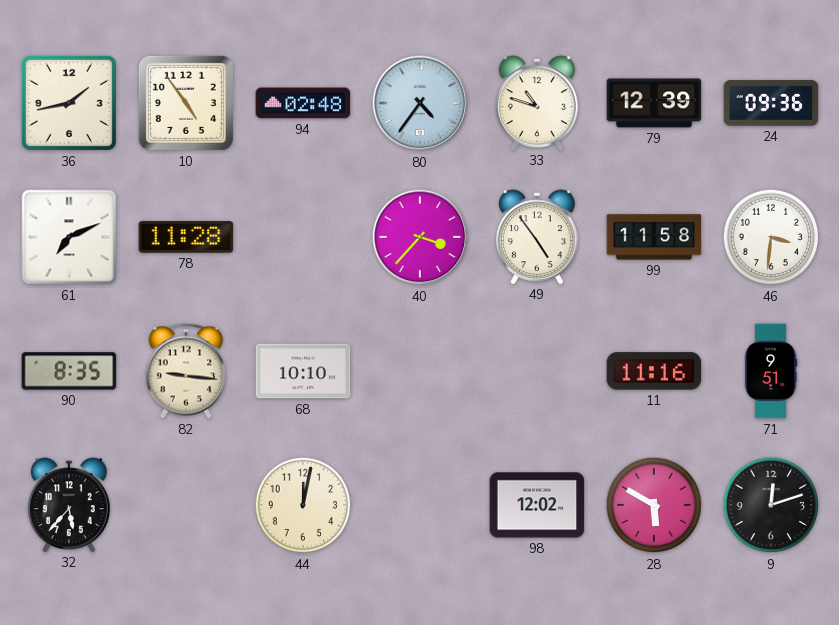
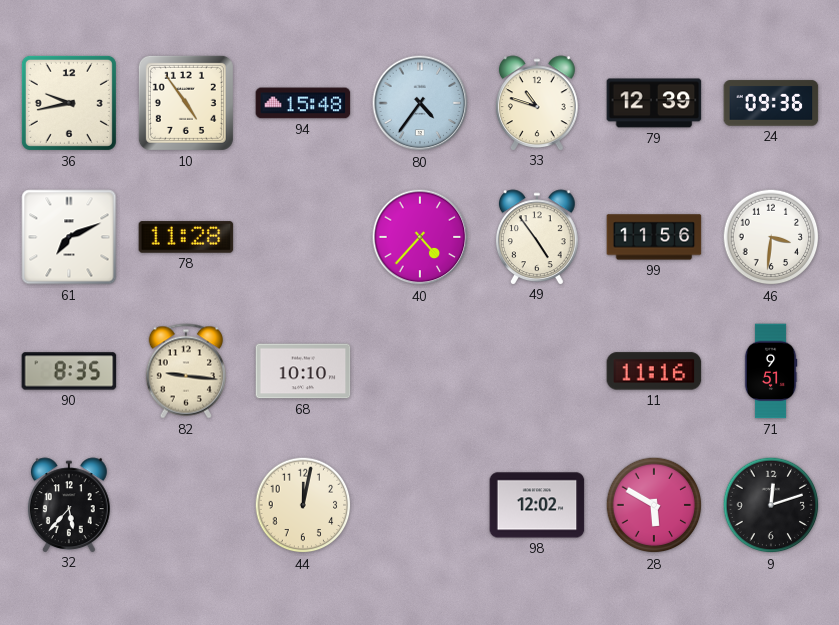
36: 1:43 -> 9:43 (69, 103)
94: 02:48 -> 15:48 (303, 103)
40: 3:37 -> 4:37 (420, 237)
99: 11:58 -> 11:56 (654, 237)
